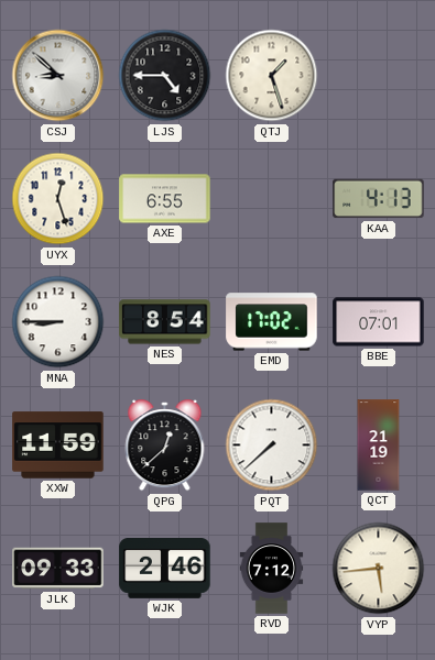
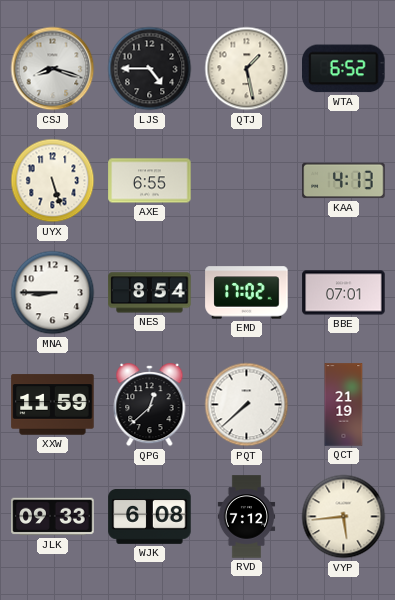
CSJ: 8:52 -> 8:18 (53, 69)
QTJ: 1:27 -> 1:28 (247, 69)
WTA: none -> 6:52 (344, 69)
UYX: 12:27 -> 5:27 (53, 181)
WJK: 2:46 -> 6:08 (150, 517)
